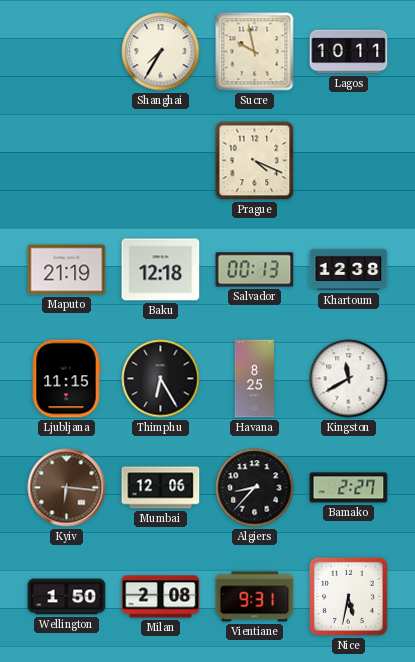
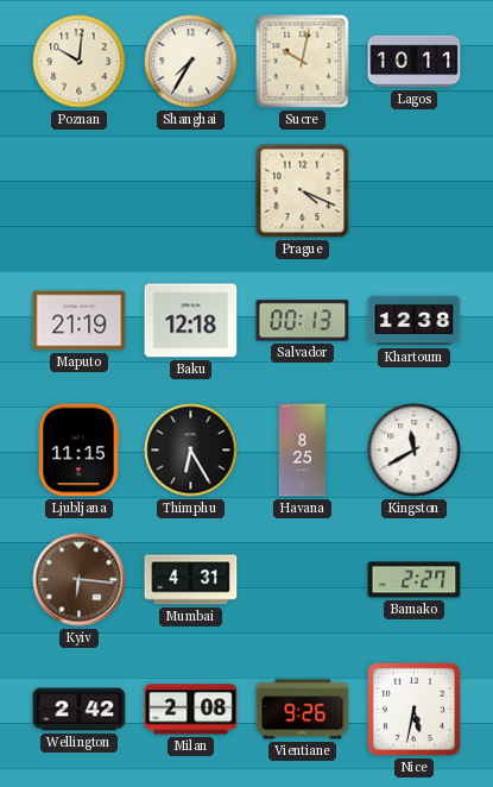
Poznan: none -> 10:01 (80, 62)
Sucre: 9:58 -> 10:02 (303, 62)
Mumbai: 12:06 -> 4:31 (191, 580)
Algiers: 8:37 -> none (255, 488)
Wellington: 1:50 -> 2:42 (80, 710)
Vientiane: 9:31 -> 9:26 (303, 710)
